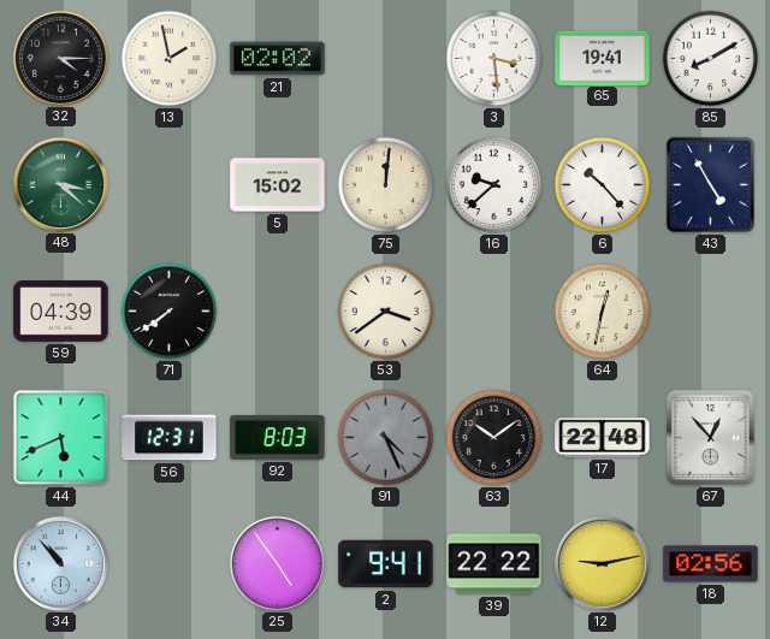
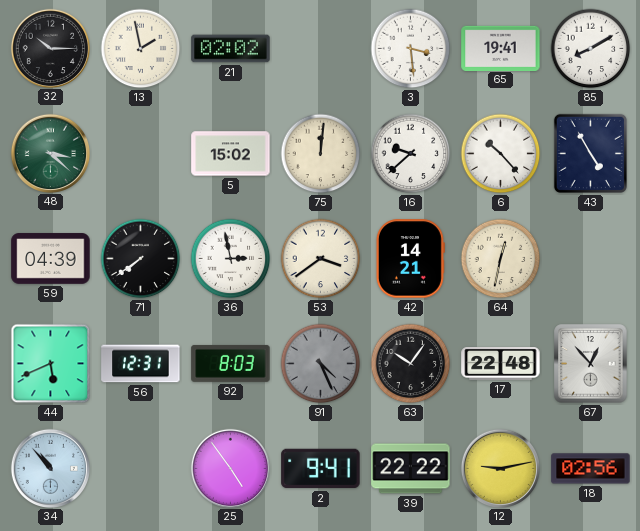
32: 4:15 -> 10:15 (50, 48)
36: none -> 2:58 (231, 259)
42: none -> 14:21 (410, 259)
63: 10:09 -> 10:06 (411, 364)
